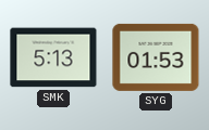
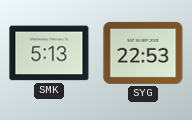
SYG: 01:53 -> 22:53 (143, 53)
